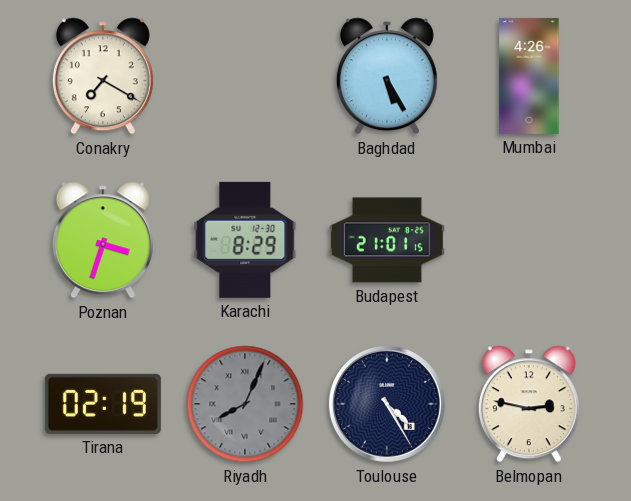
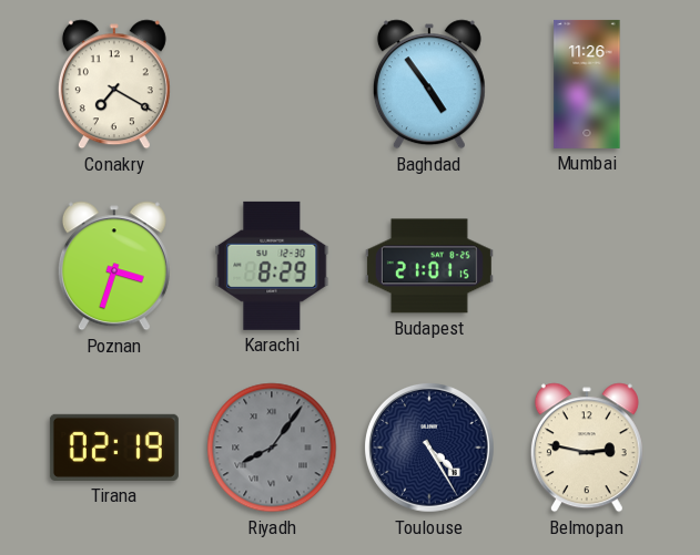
Baghdad: 5:25 -> 4:54 (429, 84)
Mumbai: 4:26 -> 11:26 (587, 84)
Riyadh: 8:04 -> 8:06 (272, 448)
